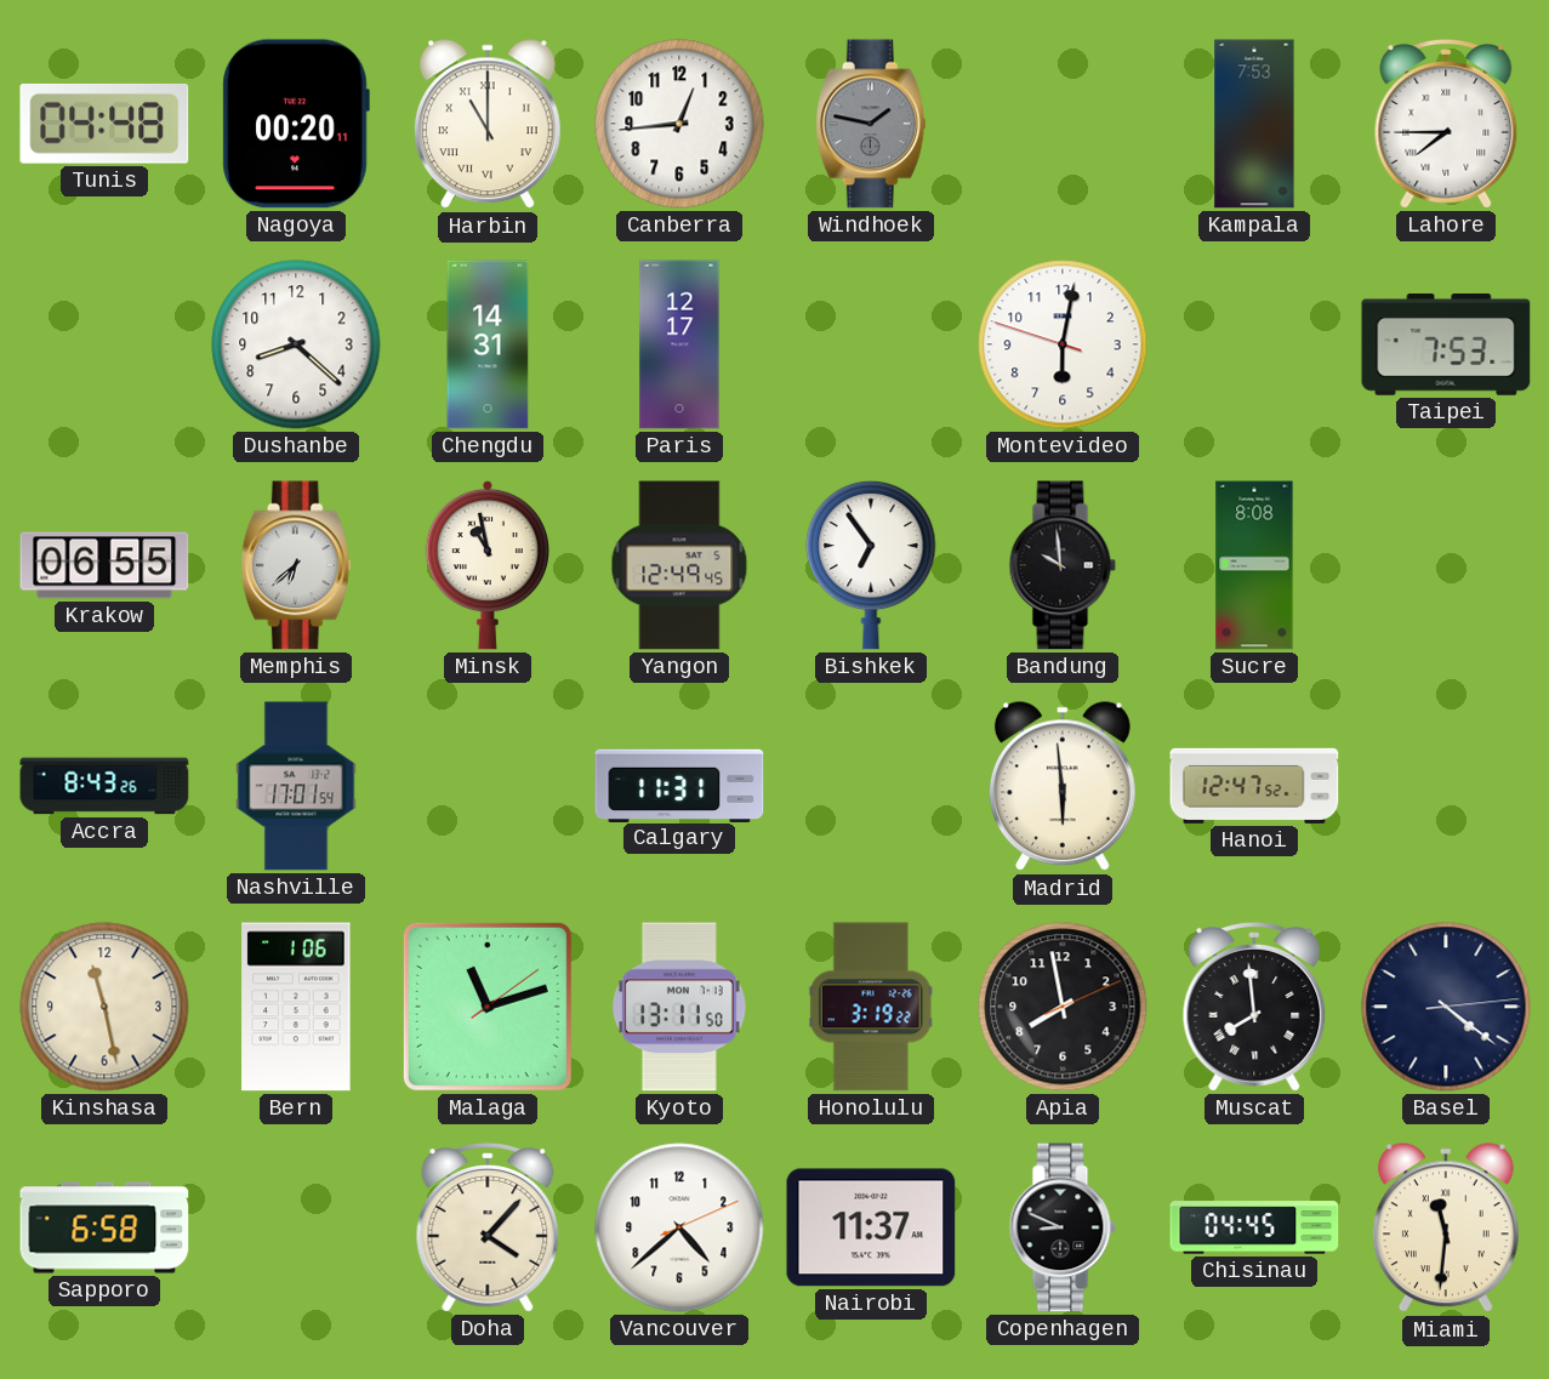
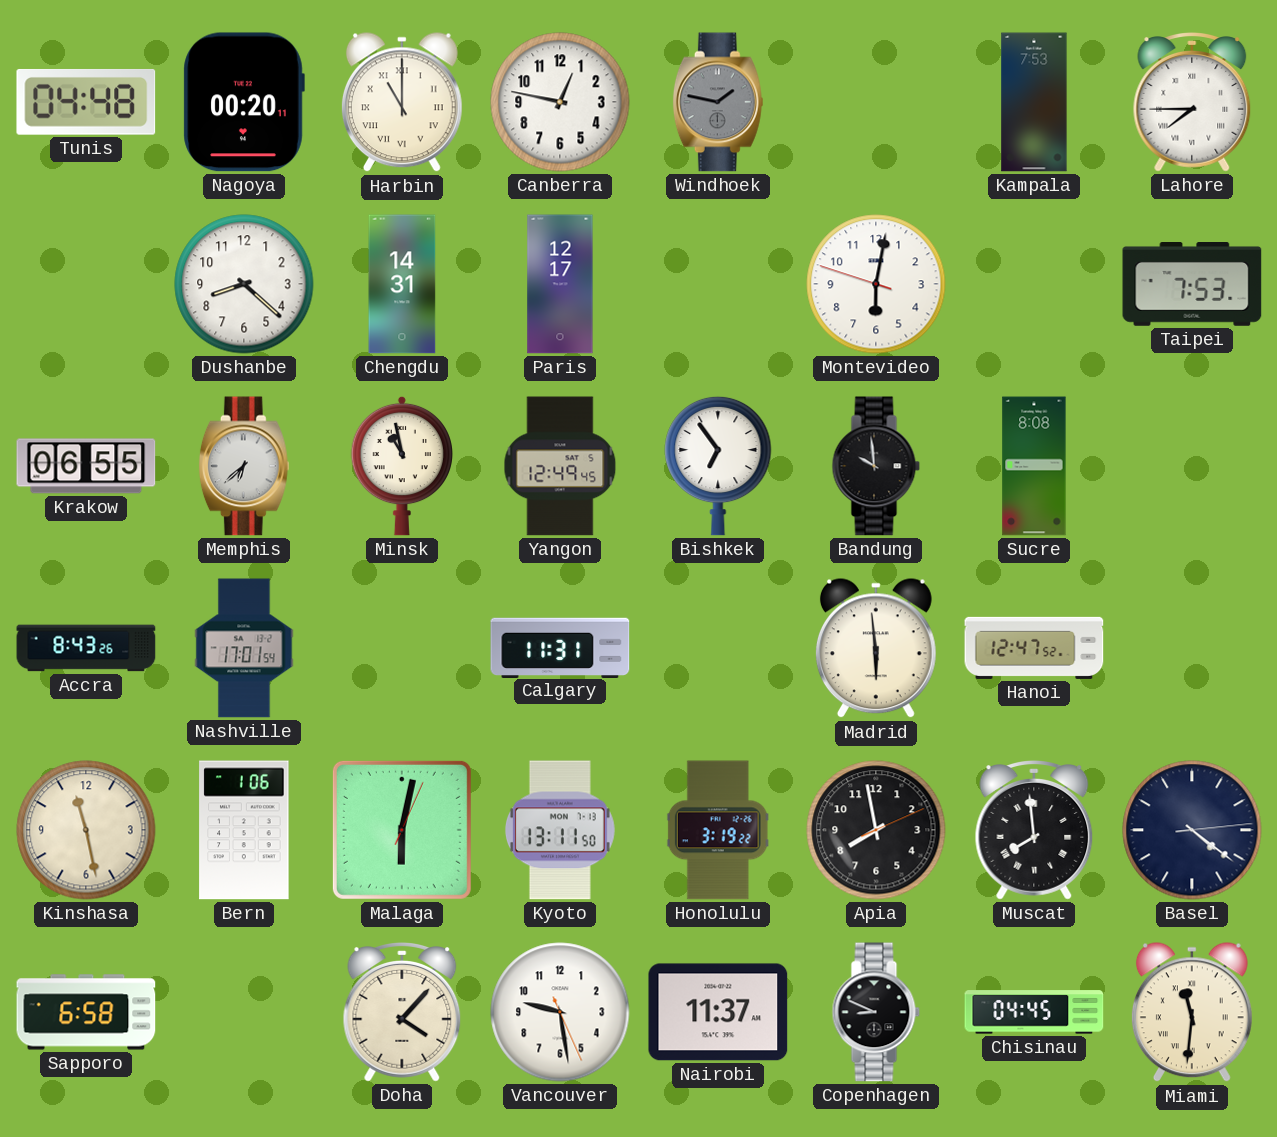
Canberra: 12:44 -> 12:47 (560, 102)
Malaga: 11:12 -> 6:02 (402, 830)
Vancouver: 4:38 -> 9:28 (560, 1012)
